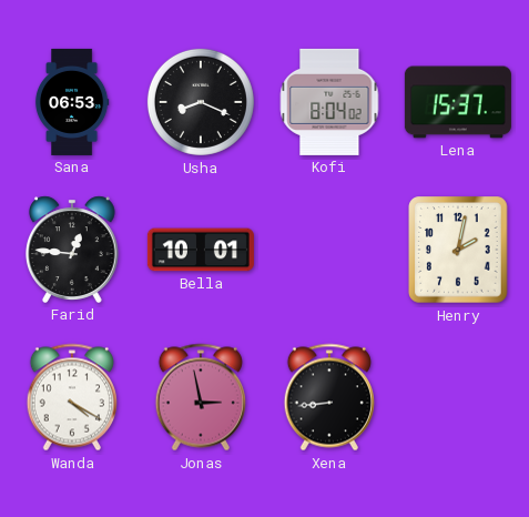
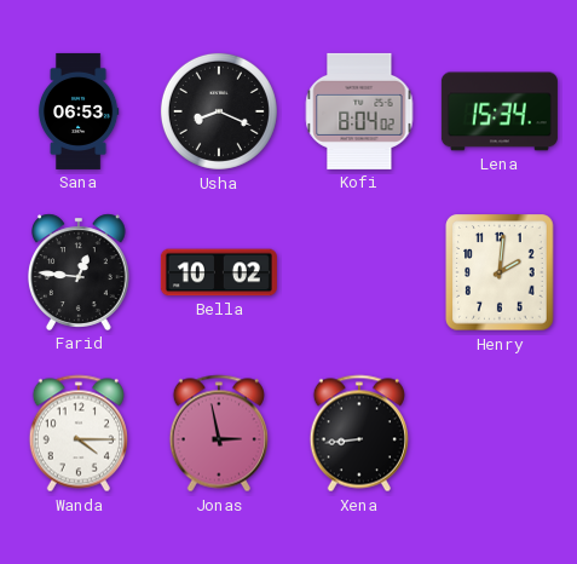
Lena: 15:37 -> 15:34 (500, 111)
Bella: 10:01 -> 10:02 (219, 272)
Henry: 2:02 -> 2:01 (500, 272)
Wanda: 4:20 -> 4:15 (79, 433)
